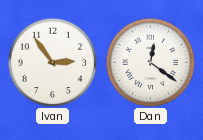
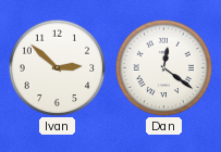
Ivan: 2:54 -> 2:52 (57, 67)
